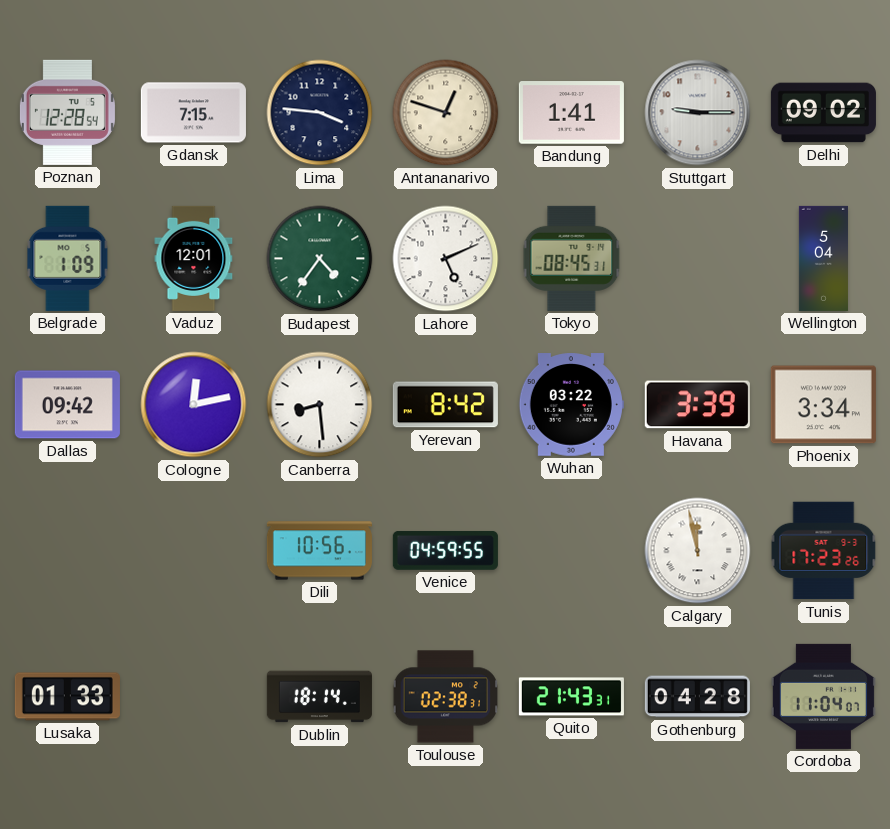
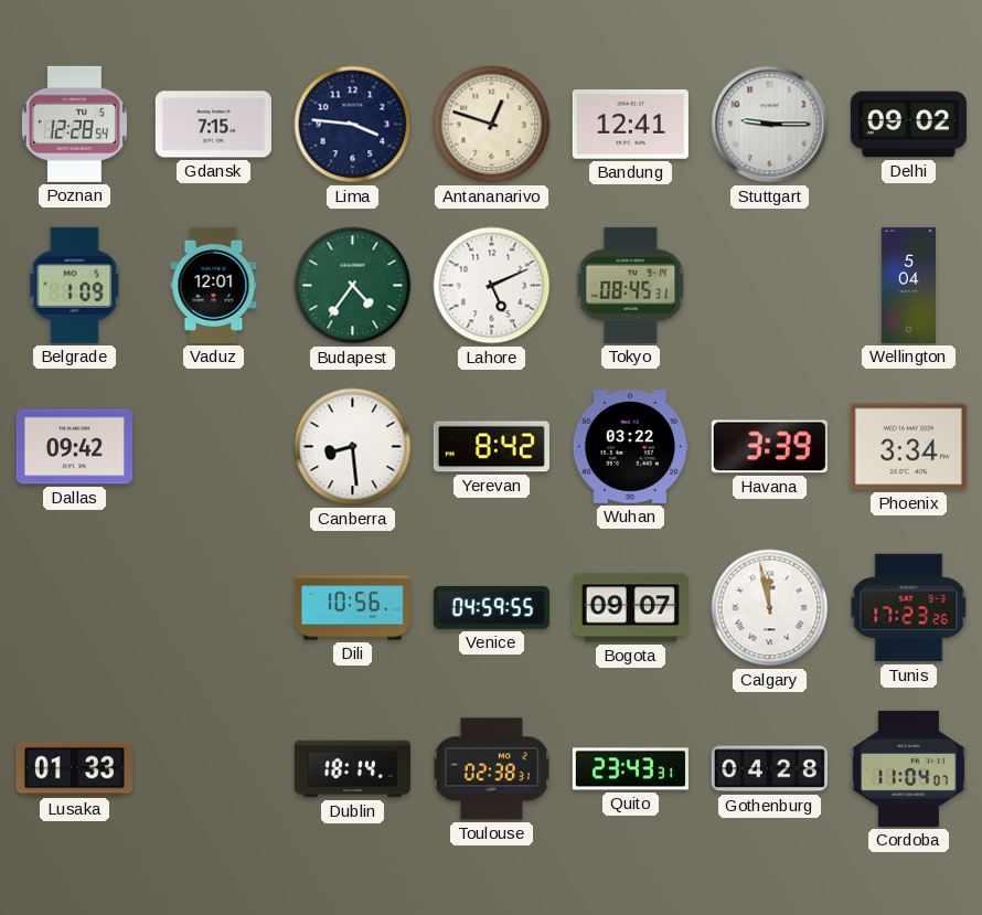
Bandung: 1:41 -> 12:41 (630, 125)
Cologne: 12:13 -> none (194, 405)
Bogota: none -> 09:07 (630, 608)
Quito: 21:43 -> 23:43 (630, 769)
